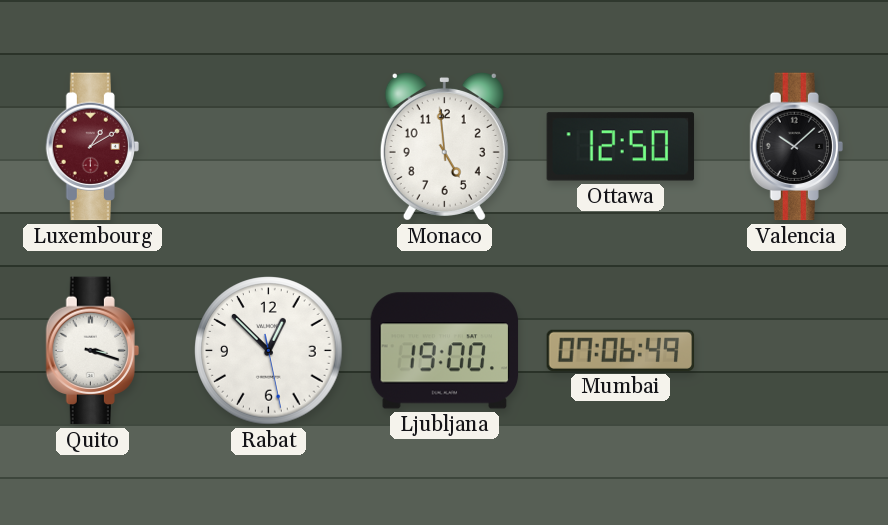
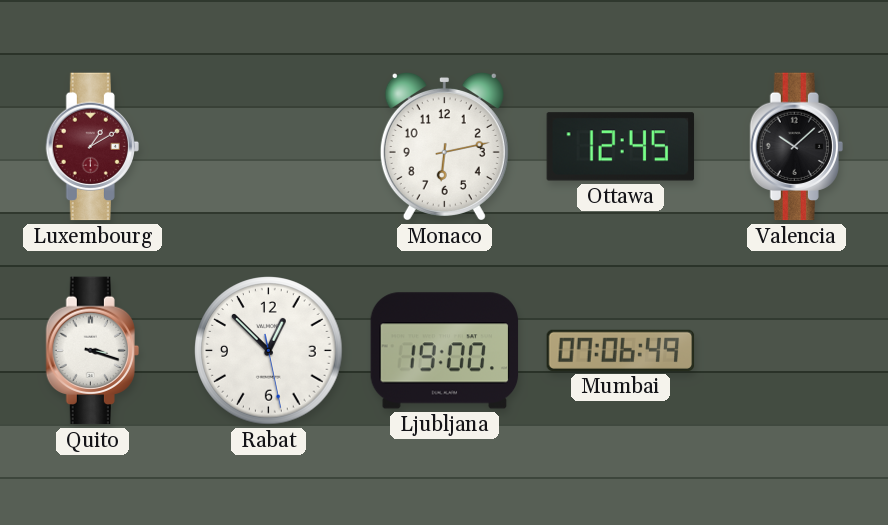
Monaco: 4:59 -> 6:13 (444, 146)
Ottawa: 12:50 -> 12:45 (621, 147)
